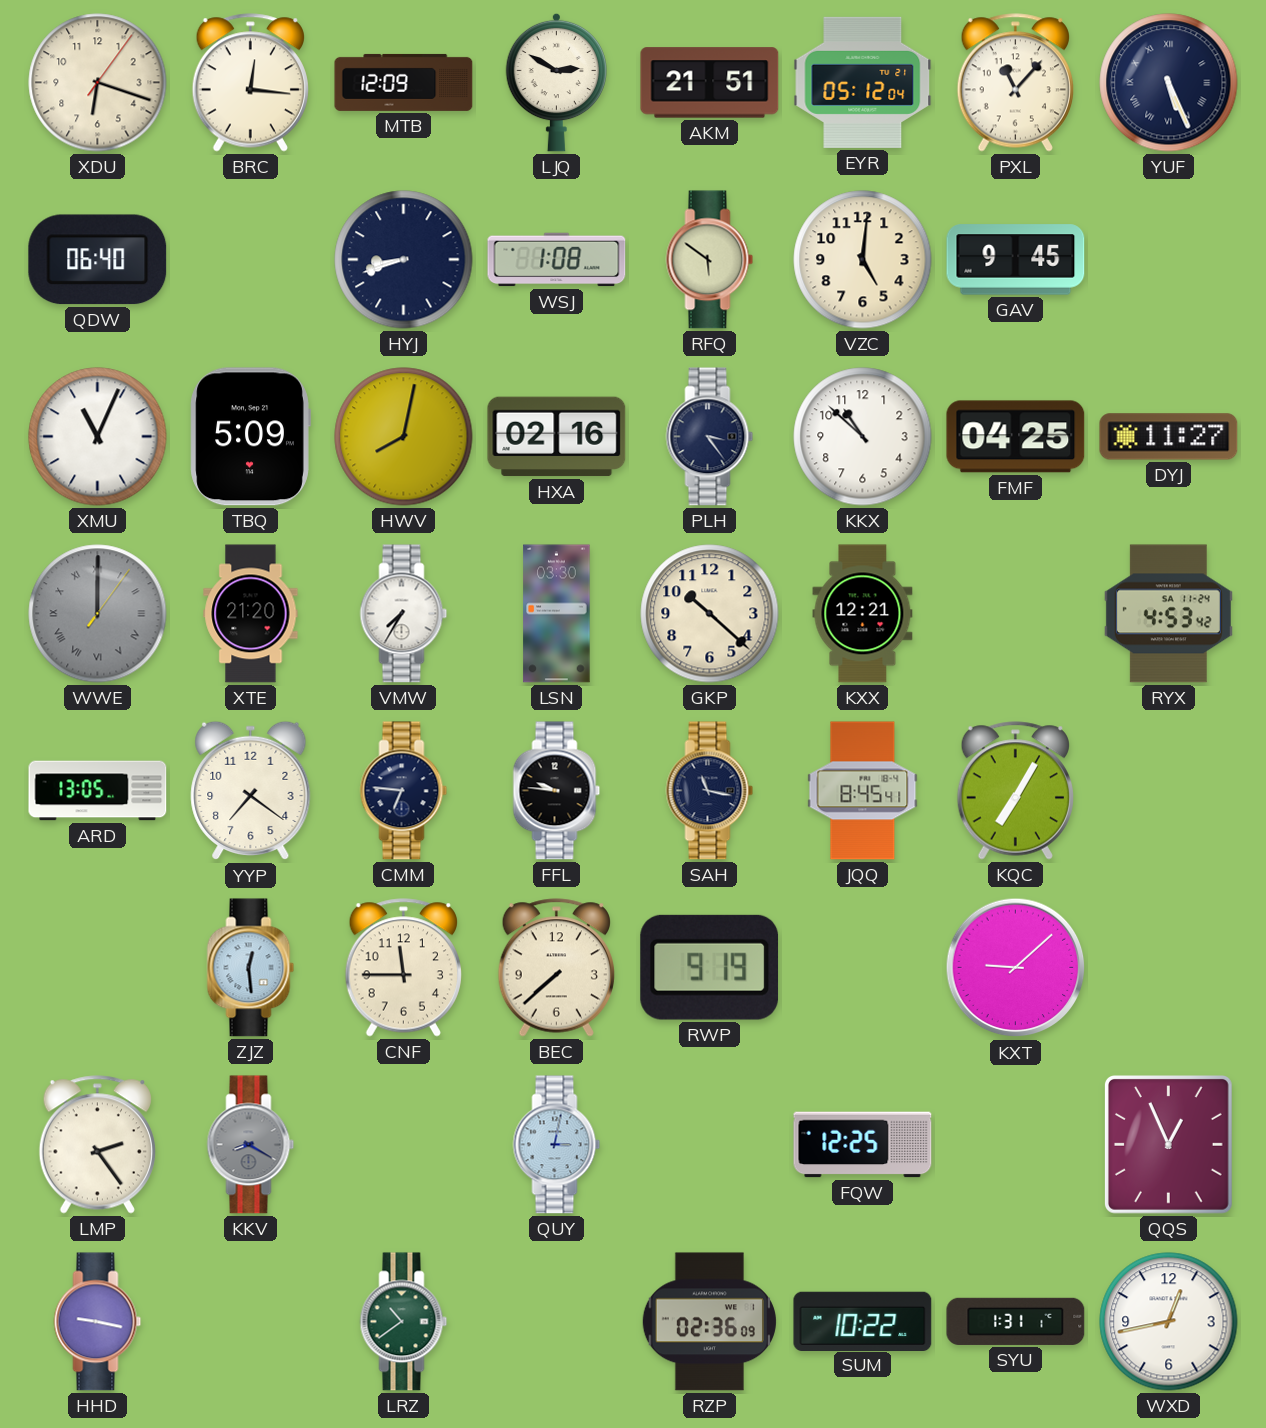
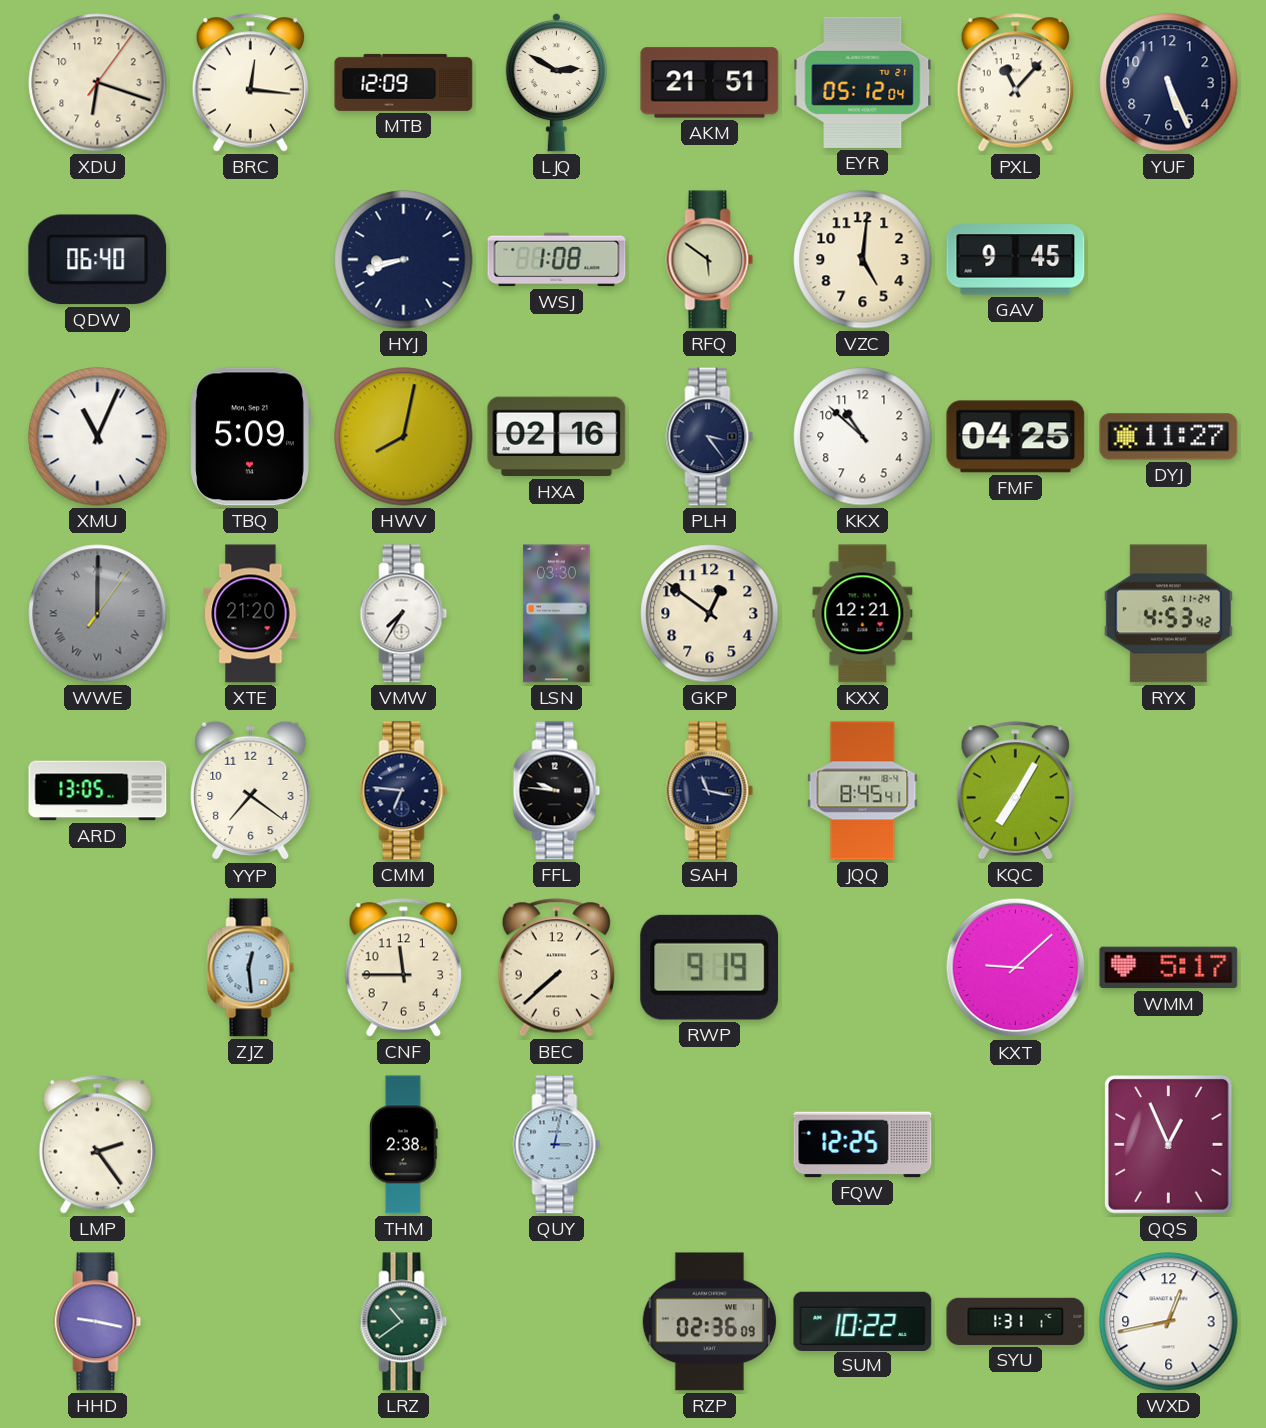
YUF numerals: Roman -> Arabic (1169, 83)
GKP: 10:22 -> 12:51 (710, 614)
WMM: none -> 5:17 (1169, 968)
KKV: 8:20 -> none (251, 1145)
THM: none -> 2:38 (404, 1145)
